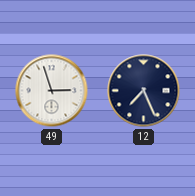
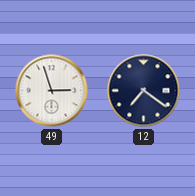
12: 7:26 -> 7:21 (144, 91)
